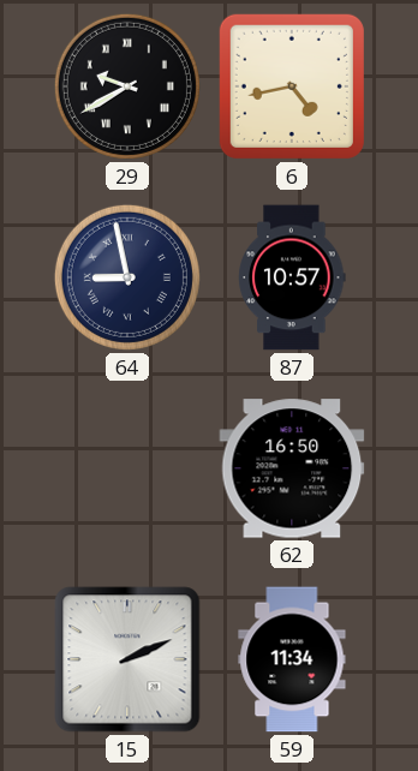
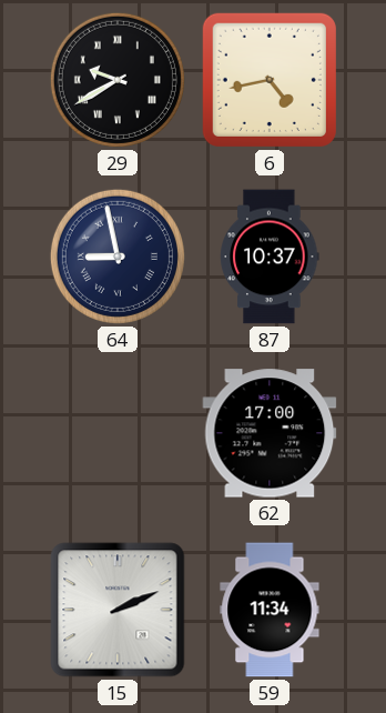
87: 10:57 -> 10:37 (270, 257)
62: 16:50 -> 17:00 (270, 433)
